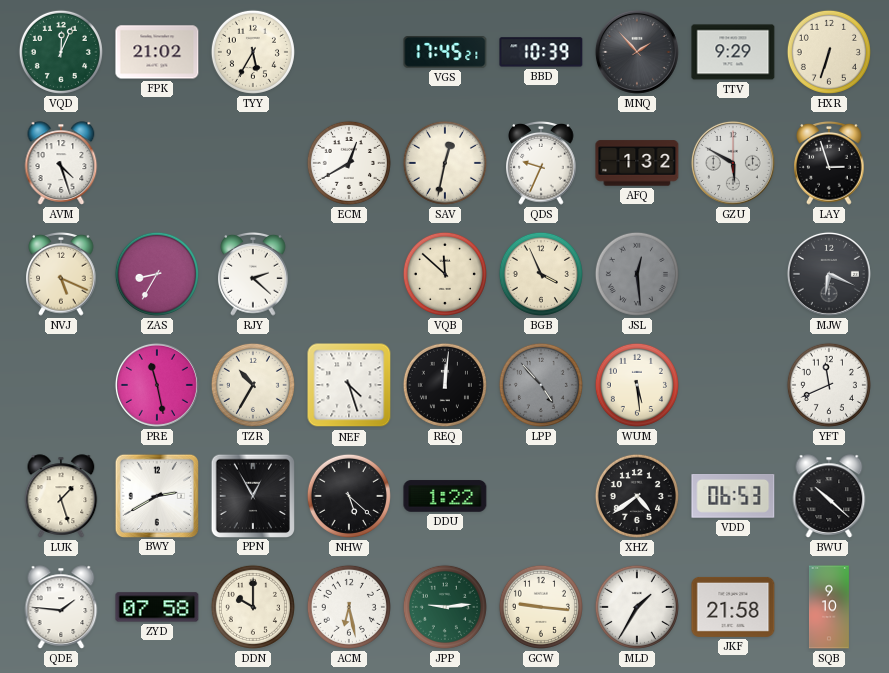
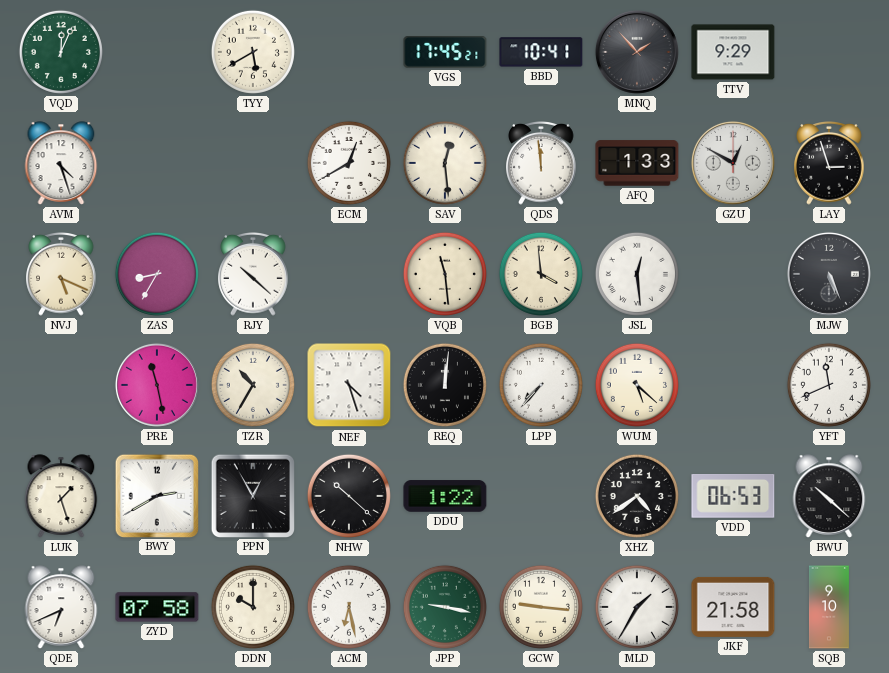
FPK: 21:02 -> none (157, 52)
TYY: 5:35 -> 5:40 (253, 52)
BBD: 10:39 -> 10:41 (541, 52)
HXR: 6:33 -> none (829, 52)
SAV: 12:32 -> 12:29 (445, 163)
QDS: 9:34 -> 11:59 (541, 164)
AFQ: 1:32 -> 1:33 (637, 163)
GZU: 5:50 -> 12:50 (733, 163)
RJY: 2:22 -> 10:22 (253, 275)
VQB: 11:52 -> 11:29 (445, 274)
BGB: 3:56 -> 3:59 (541, 274)
JSL dial: grey -> white (637, 274)
MJW: 6:19 -> 5:26 (829, 274)
LPP: 4:53 -> 7:37 (541, 385)
LPP dial: grey -> white (541, 385)
WUM: 5:29 -> 5:22 (637, 385)
NHW: 5:22 -> 10:22 (349, 496)
QDE: 1:46 -> 6:41 (61, 607)
JPP: 9:14 -> 9:17 (445, 607)
